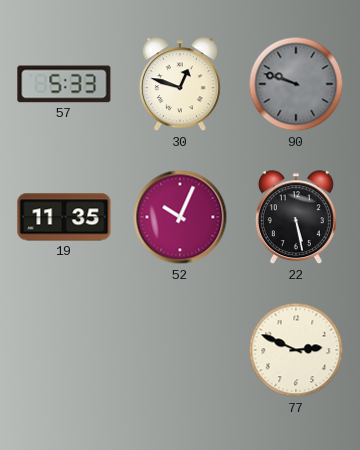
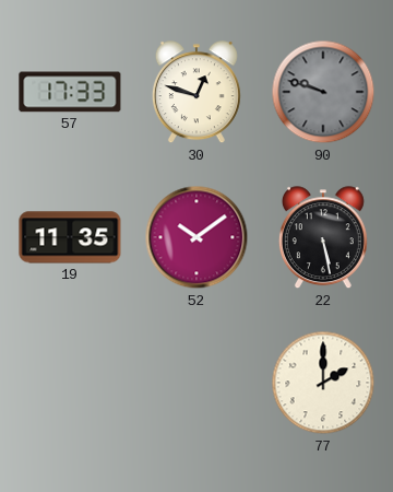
57: 5:33 -> 17:33 (70, 92)
52: 10:04 -> 10:09 (196, 237)
77: 2:49 -> 2:00 (323, 383)
